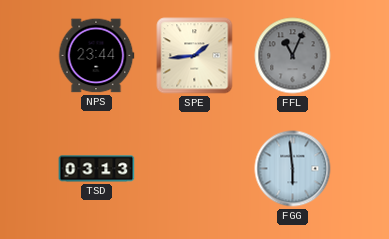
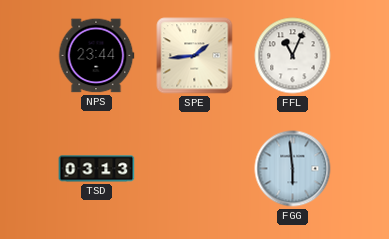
FFL dial: grey -> white (293, 56)
